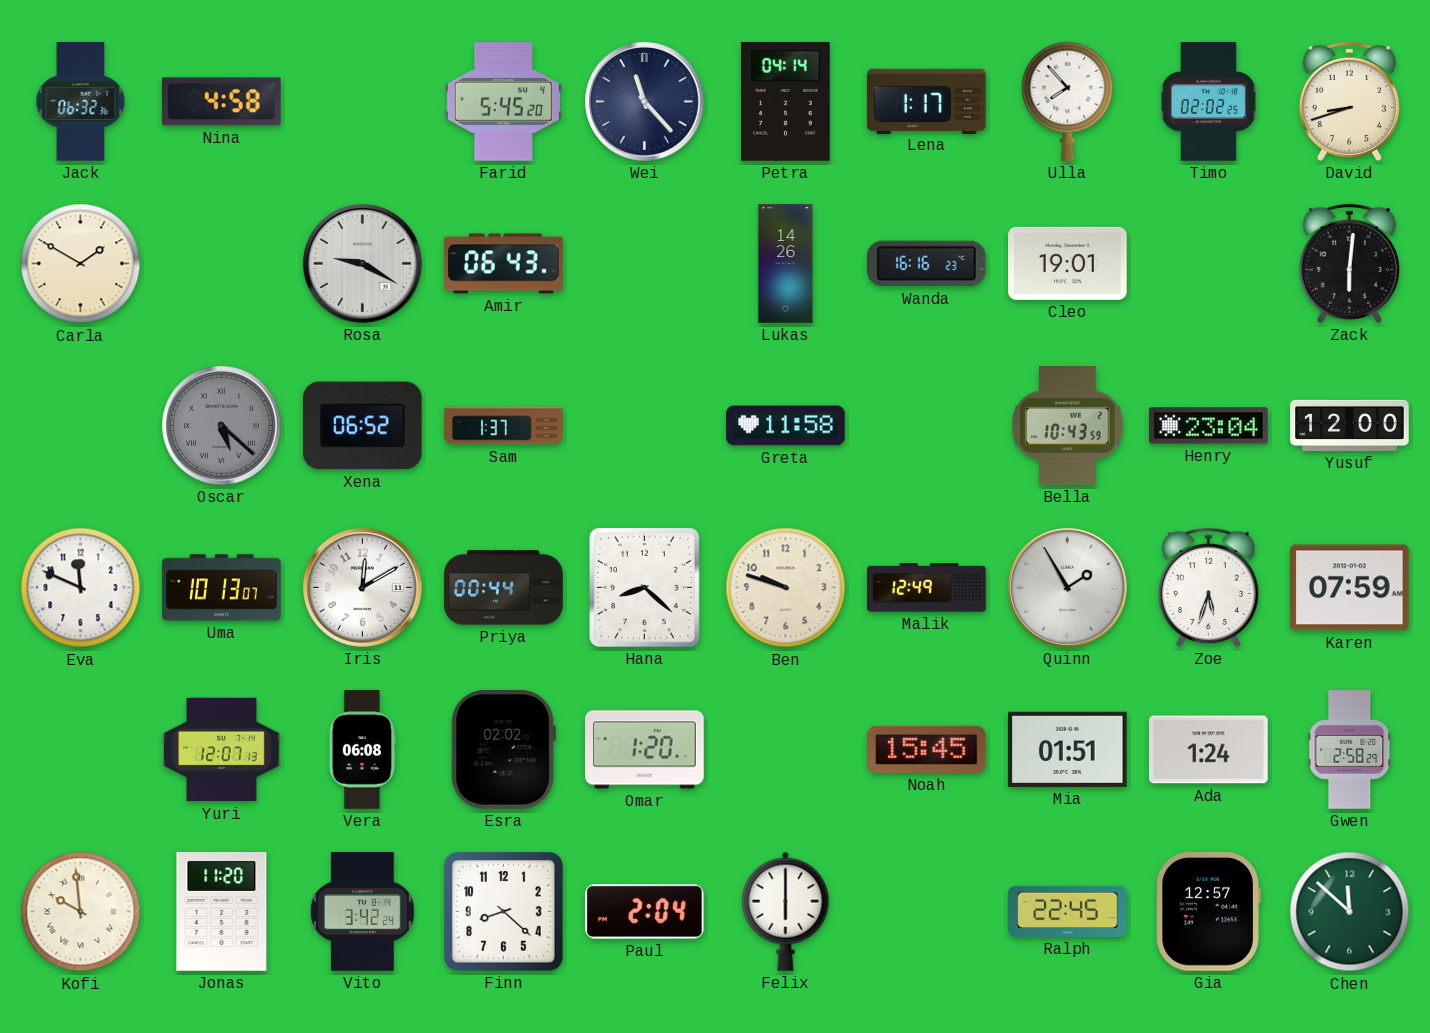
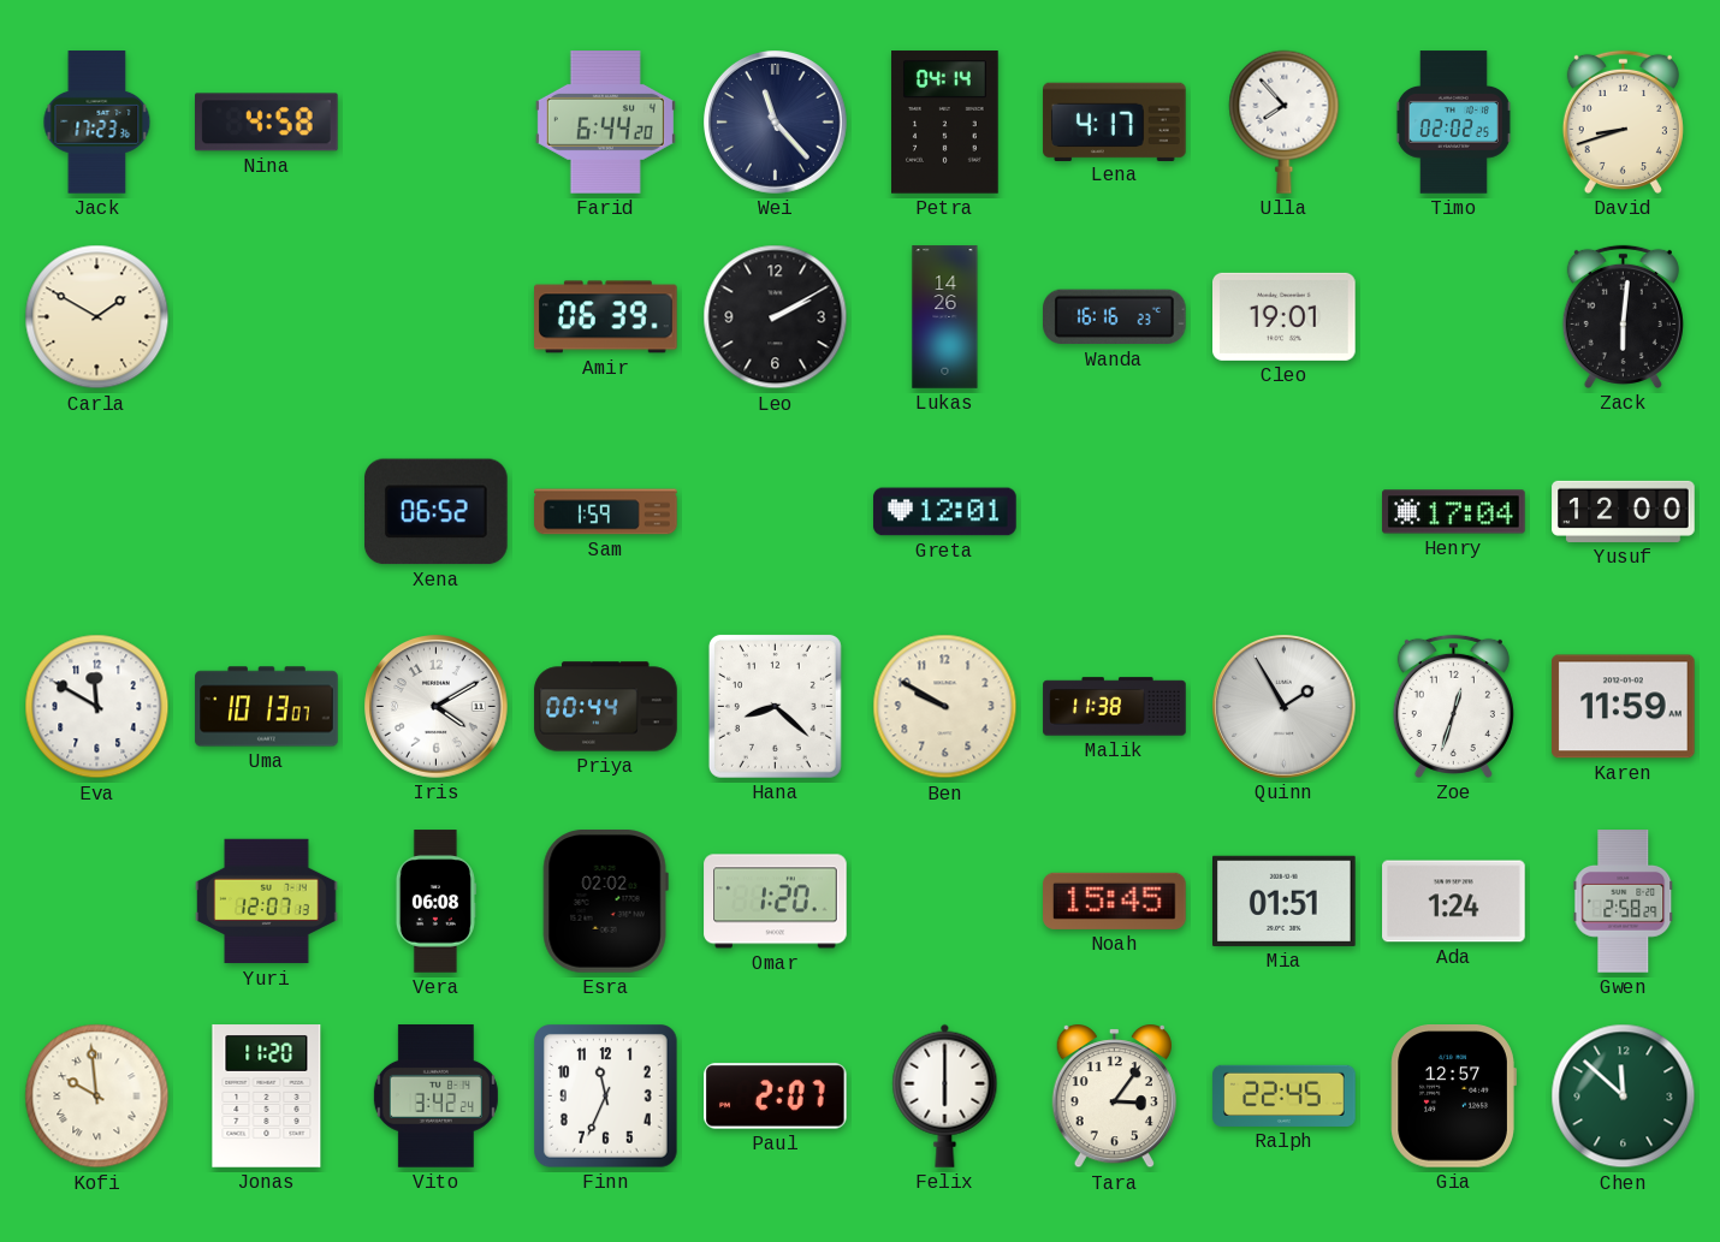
Jack: 06:32 -> 17:23 (97, 123)
Farid: 5:45 -> 6:44 (605, 123)
Lena: 1:17 -> 4:17 (1115, 121)
Rosa: 9:20 -> none (363, 264)
Amir: 06:43 -> 06:39 (606, 317)
Leo: none -> 2:10 (776, 317)
Oscar: 5:22 -> none (222, 426)
Sam: 1:37 -> 1:59 (606, 512)
Greta: 11:58 -> 12:01 (945, 512)
Bella: 10:43 -> none (1068, 426)
Henry: 23:04 -> 17:04 (1454, 512)
Eva: 11:49 -> 11:50 (97, 707)
Iris: 12:10 -> 4:10 (437, 707)
Ben: 9:48 -> 9:50 (945, 707)
Malik: 12:49 -> 11:38 (1115, 707)
Zoe: 5:33 -> 12:33 (1453, 706)
Karen: 07:59 -> 11:59 (1624, 707)
Finn: 8:22 -> 11:34 (606, 1097)
Paul: 2:04 -> 2:07 (776, 1097)
Tara: none -> 3:06 (1114, 1098)
